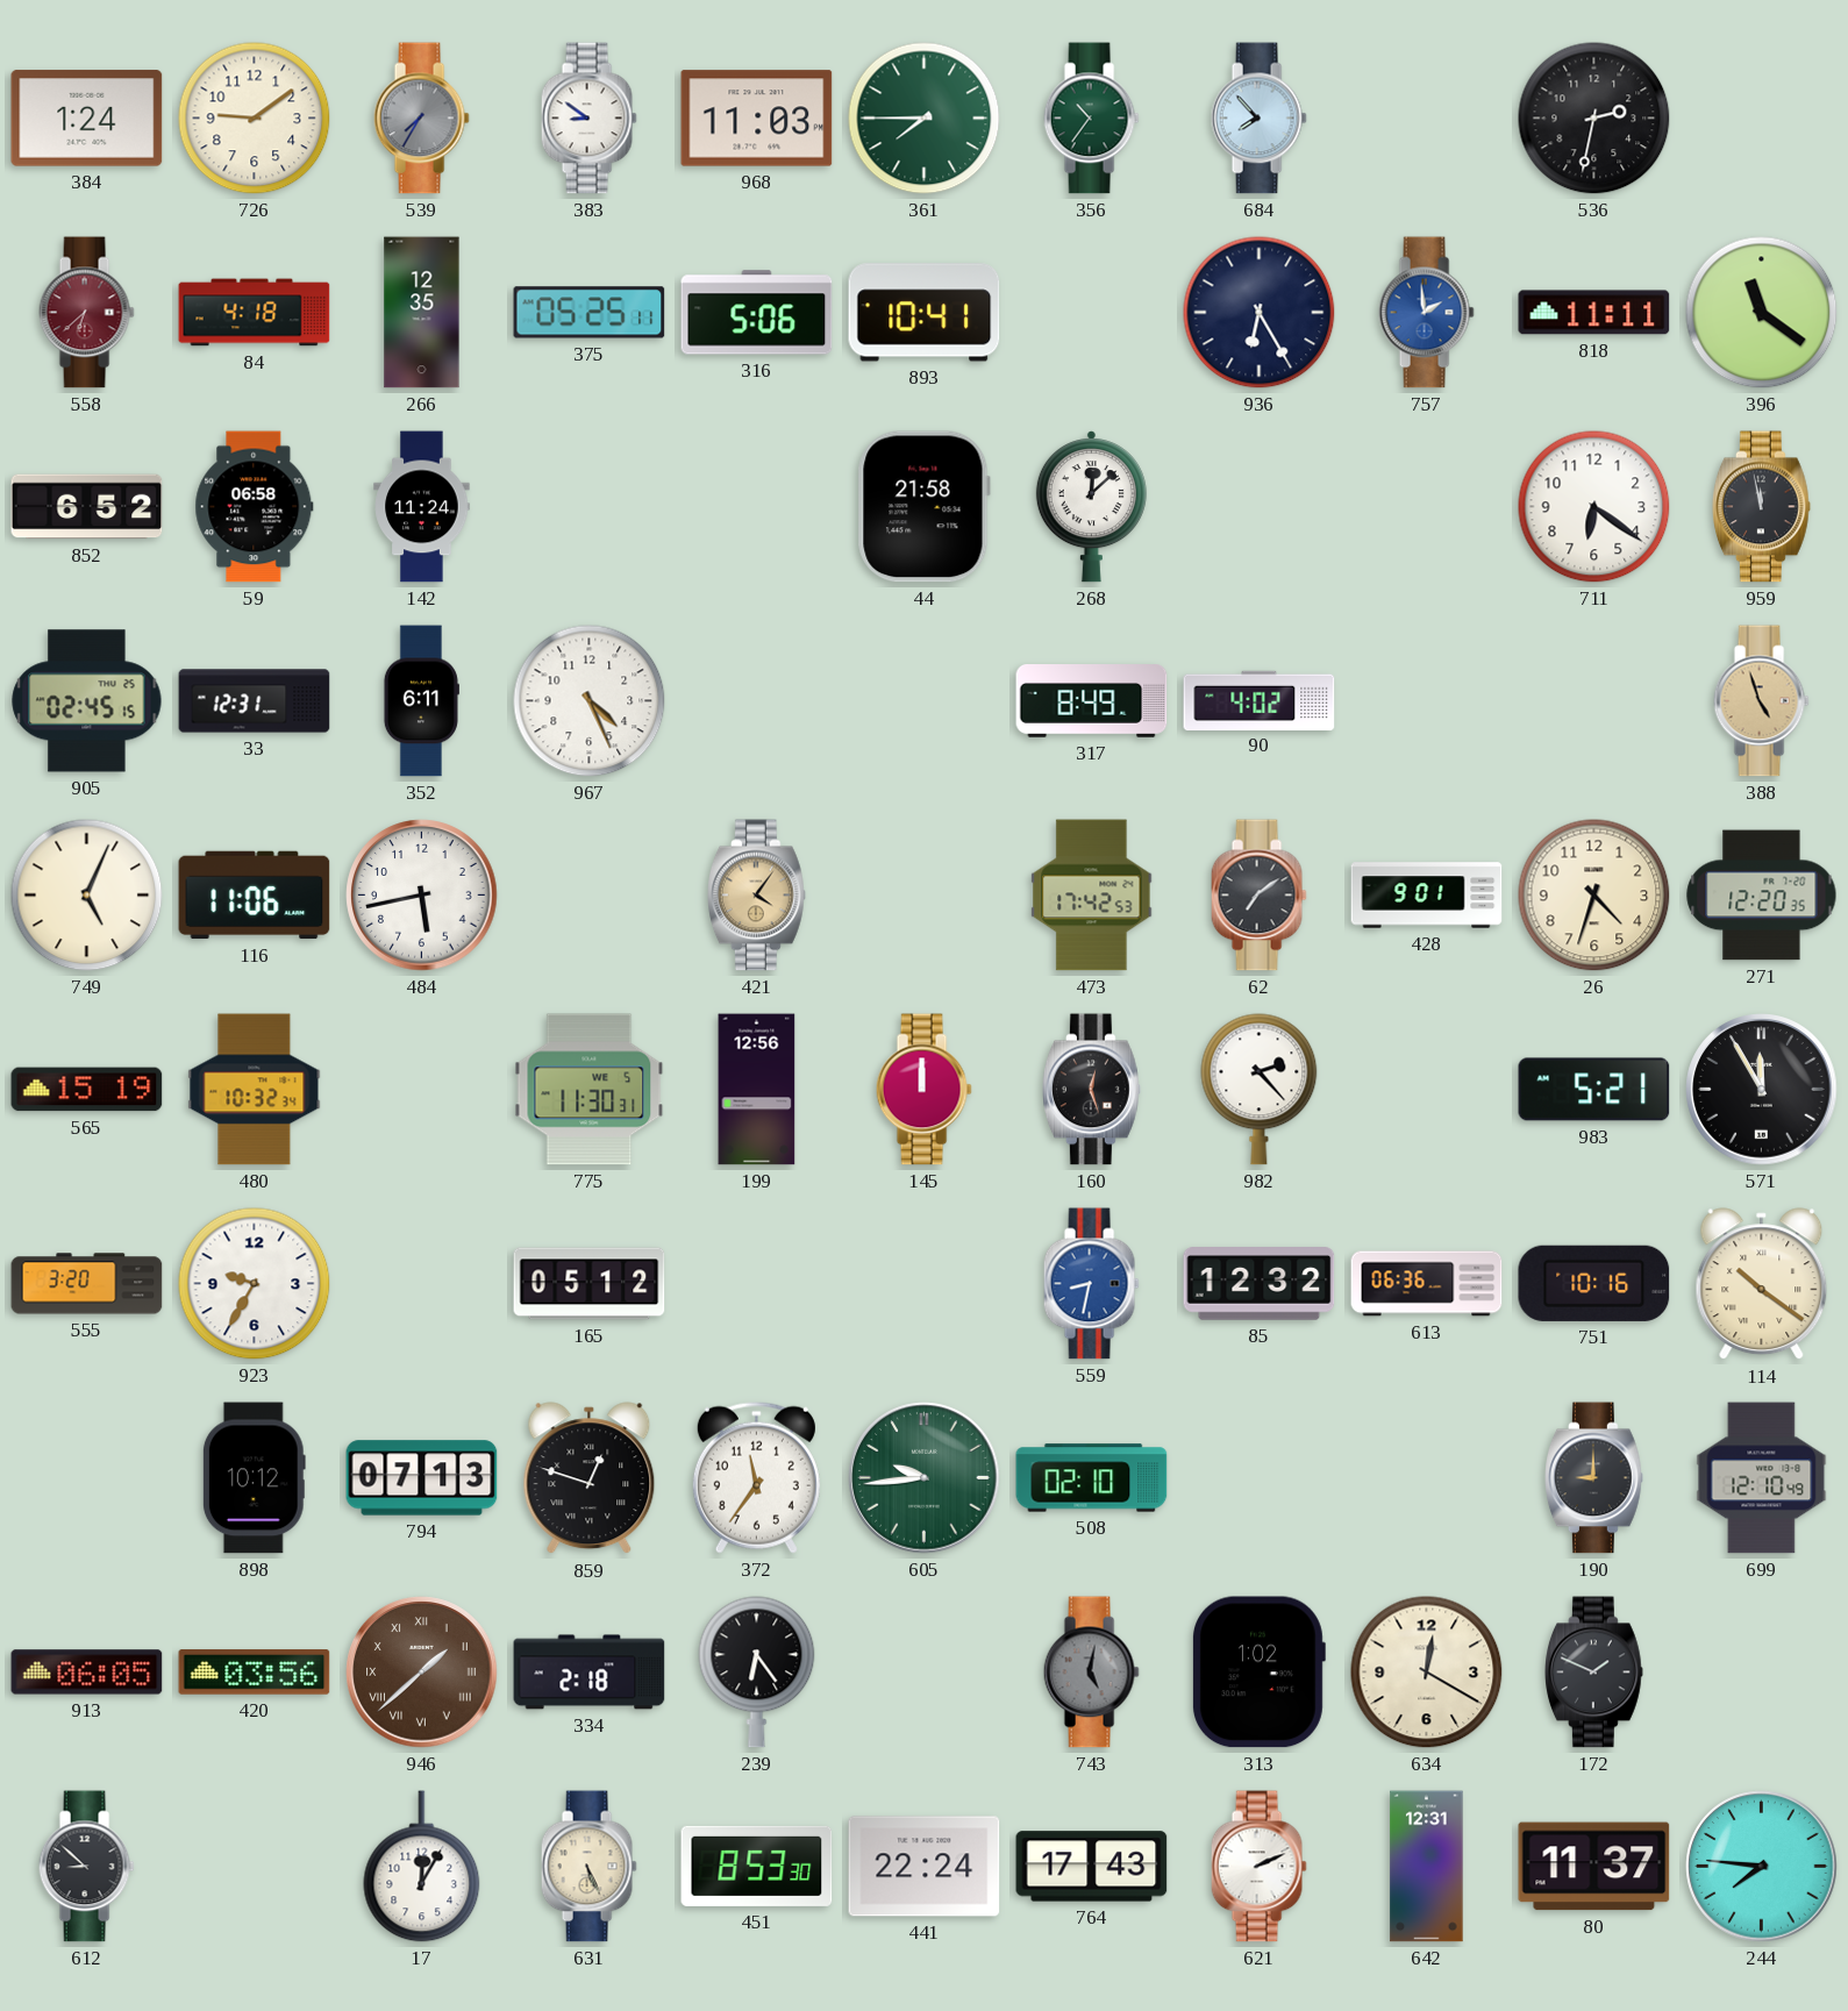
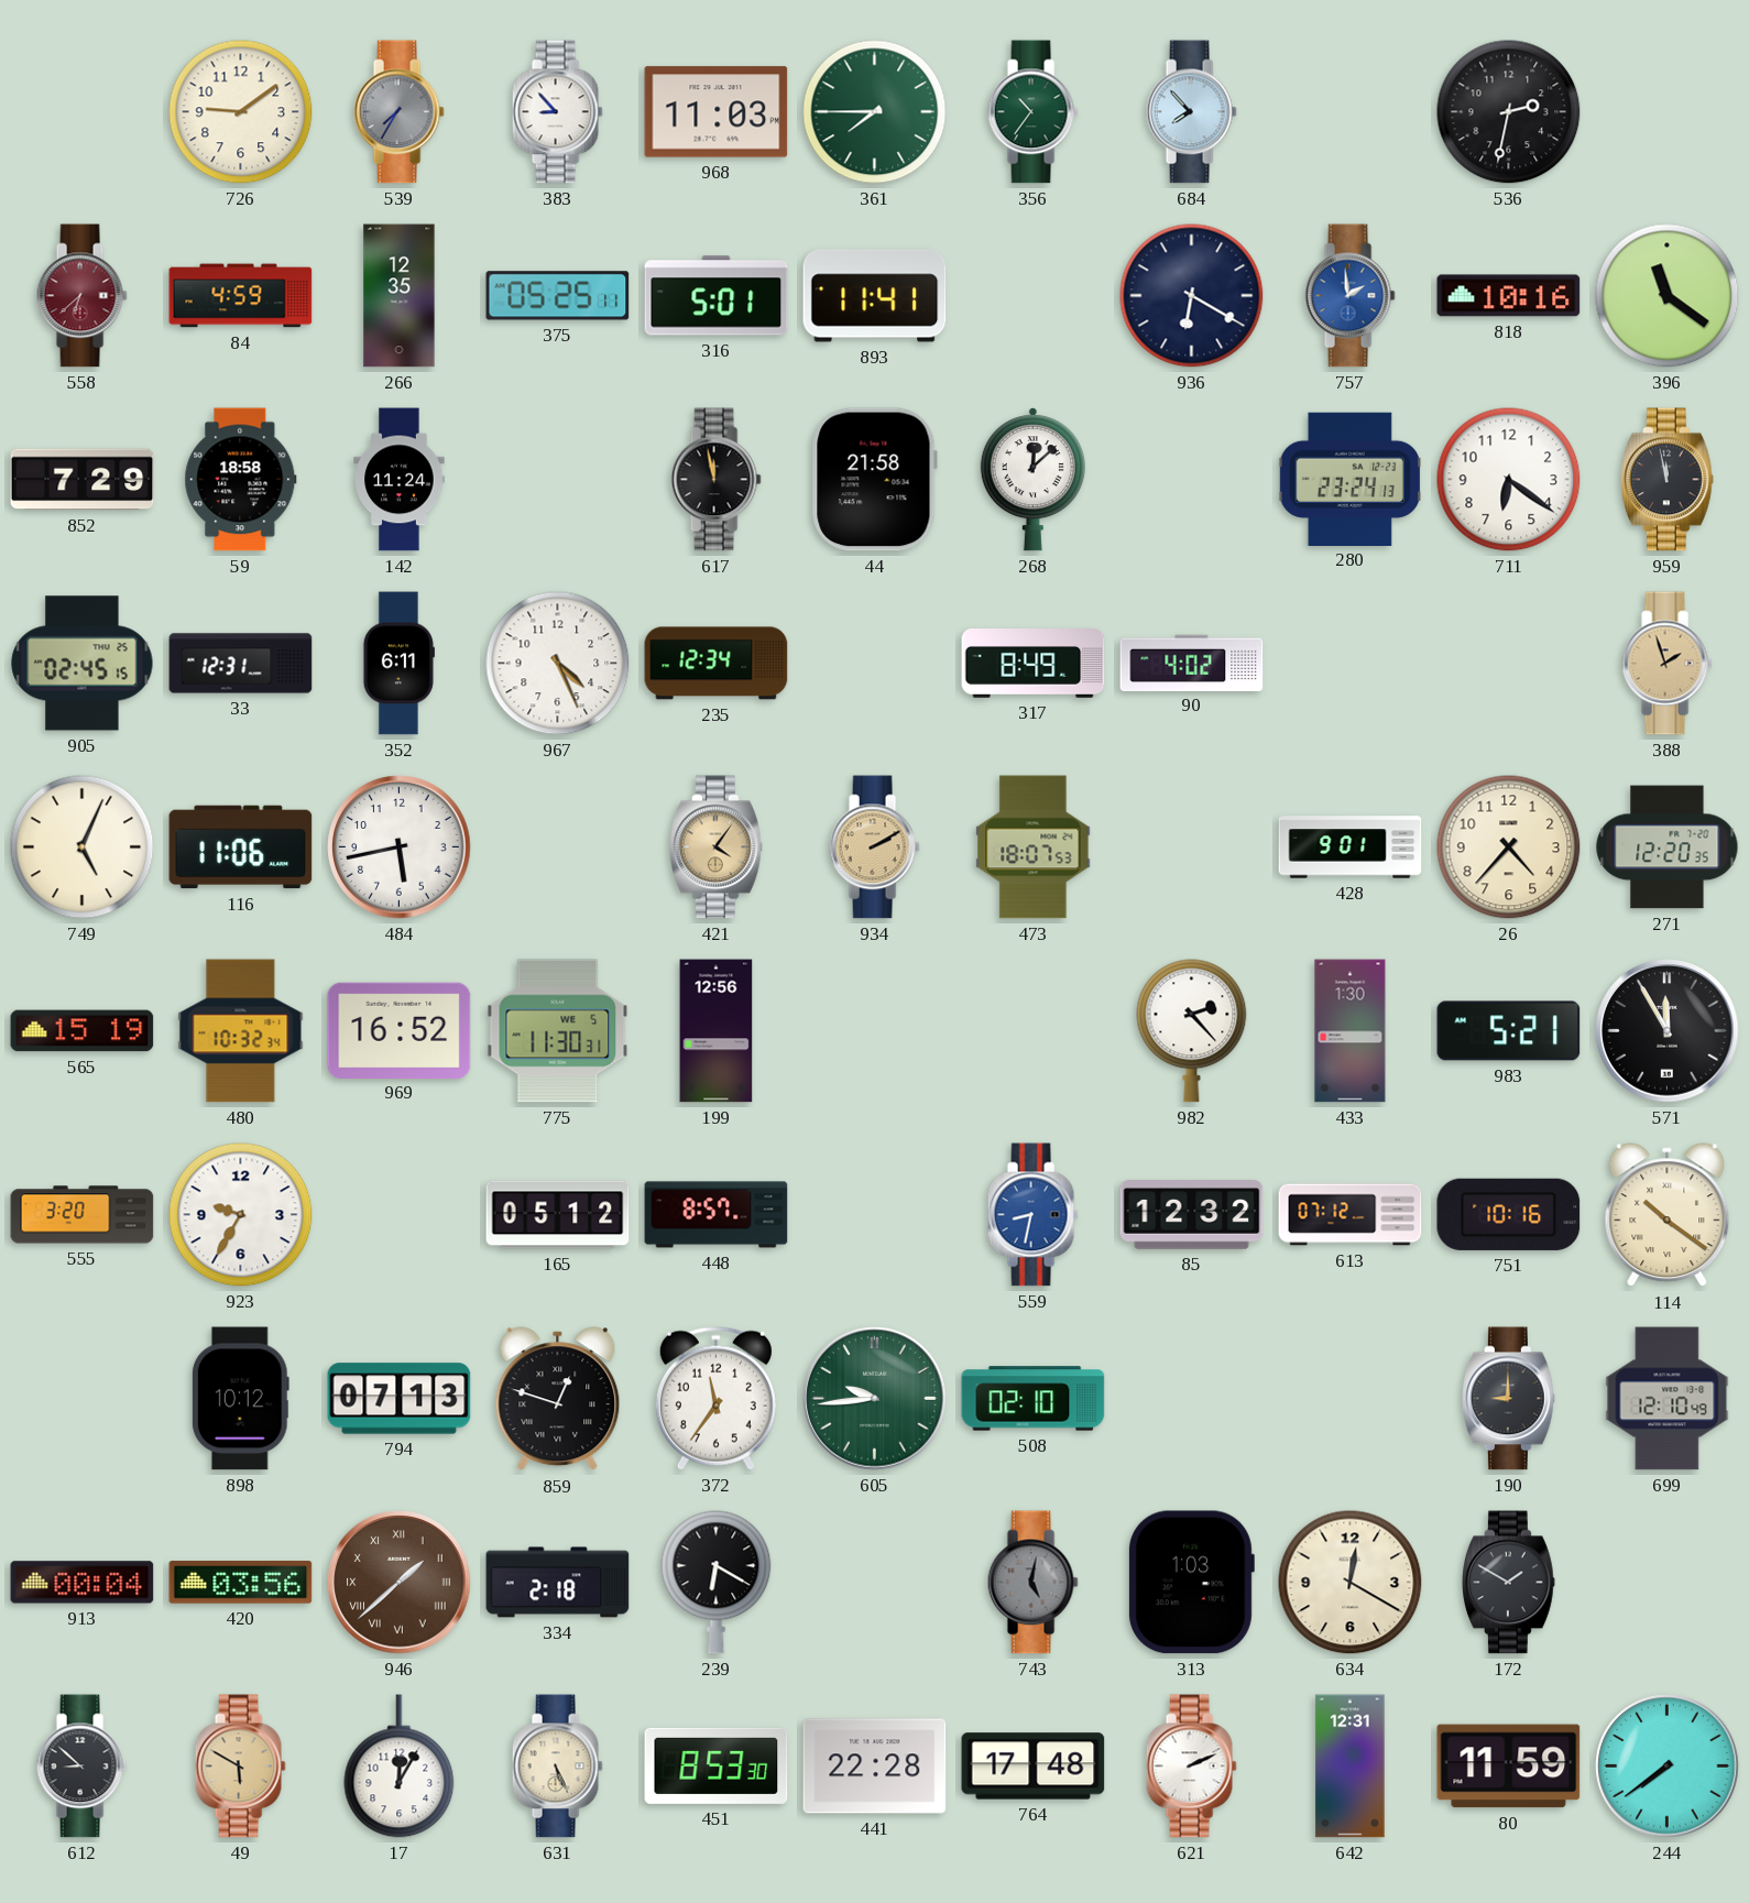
384: 1:24 -> none (87, 119)
383: 8:51 -> 8:53 (557, 112)
84: 4:18 -> 4:59 (241, 296)
316: 5:06 -> 5:01 (717, 296)
893: 10:41 -> 11:41 (875, 296)
936: 6:25 -> 6:20 (1192, 296)
818: 11:11 -> 10:16 (1509, 296)
852: 6:52 -> 7:29 (83, 480)
59: 06:58 -> 18:58 (241, 480)
617: none -> 11:58 (715, 480)
280: none -> 23:24 (1349, 479)
235: none -> 12:34 (717, 664)
388: 4:57 -> 1:57 (1666, 664)
934: none -> 2:10 (874, 847)
473: 17:42 -> 18:07 (1034, 847)
62: 7:09 -> none (1258, 896)
26: 4:33 -> 4:37 (1509, 847)
969: none -> 16:52 (400, 1030)
145: 12:00 -> none (923, 1090)
160: 12:27 -> none (1092, 1090)
433: none -> 1:30 (1351, 1031)
448: none -> 8:57 (717, 1215)
613: 06:36 -> 07:12 (1351, 1215)
913: 06:05 -> 00:04 (83, 1583)
239: 6:24 -> 6:20 (717, 1583)
313: 1:02 -> 1:03 (1192, 1583)
172: 1:49 -> 1:50 (1509, 1583)
49: none -> 5:50 (240, 1767)
441: 22:24 -> 22:28 (875, 1767)
764: 17:43 -> 17:48 (1034, 1767)
80: 11:37 -> 11:59 (1509, 1767)
244: 7:46 -> 7:39 (1668, 1767)
